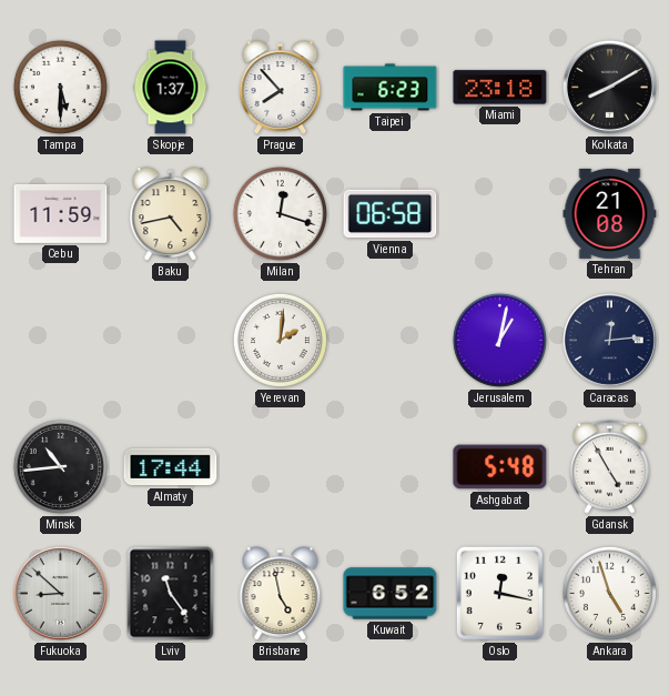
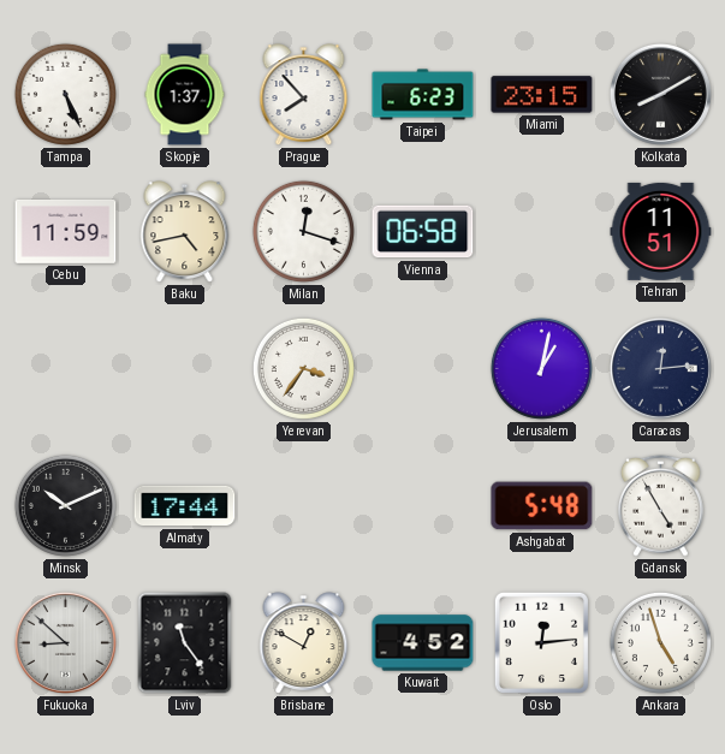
Tampa: 5:30 -> 5:26 (65, 94)
Miami: 23:18 -> 23:15 (542, 95)
Tehran: 21:08 -> 11:51 (661, 231)
Yerevan: 2:01 -> 3:36 (303, 368)
Minsk: 10:44 -> 10:11 (65, 505)
Brisbane: 4:58 -> 12:50 (304, 643)
Kuwait: 6:52 -> 4:52 (423, 643)
Oslo: 12:17 -> 12:14 (541, 642)
